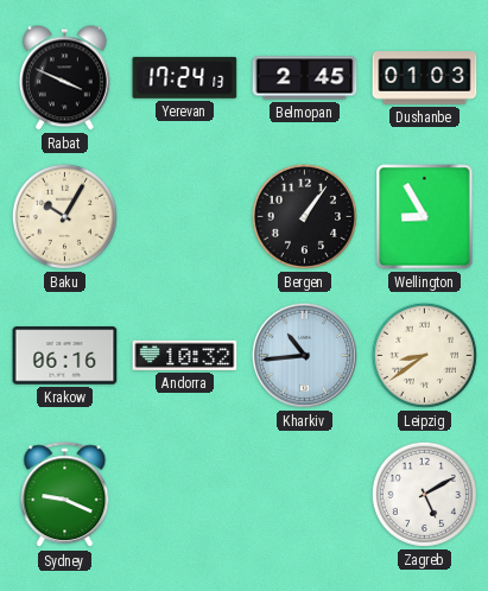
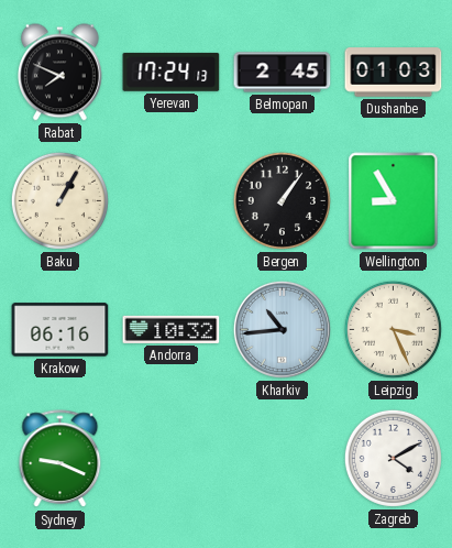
Rabat: 3:49 -> 7:49 (59, 73)
Baku: 10:05 -> 1:05 (59, 200)
Leipzig: 8:39 -> 3:26 (393, 329)
Zagreb: 5:10 -> 4:10 (393, 458)
